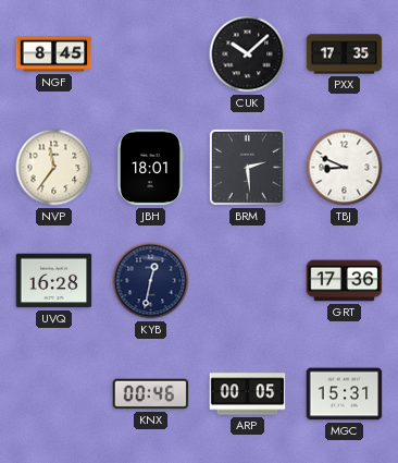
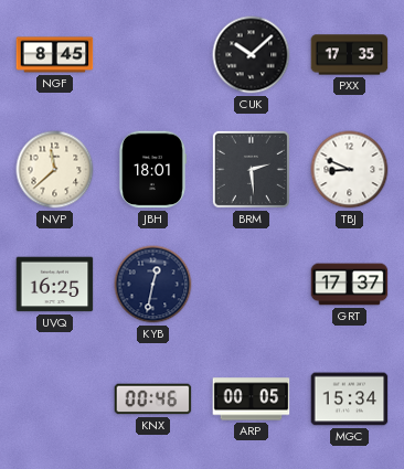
NVP: 11:36 -> 11:38 (55, 170)
UVQ: 16:28 -> 16:25 (55, 285)
GRT: 17:36 -> 17:37 (350, 285)
MGC: 15:31 -> 15:34 (350, 399)
